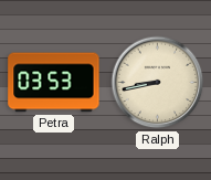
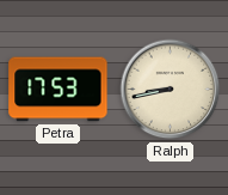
Petra: 03:53 -> 17:53 (58, 90)
